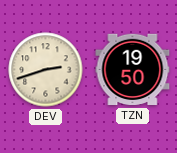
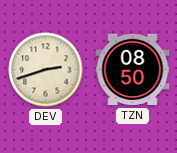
TZN: 19:50 -> 08:50 (133, 70)
